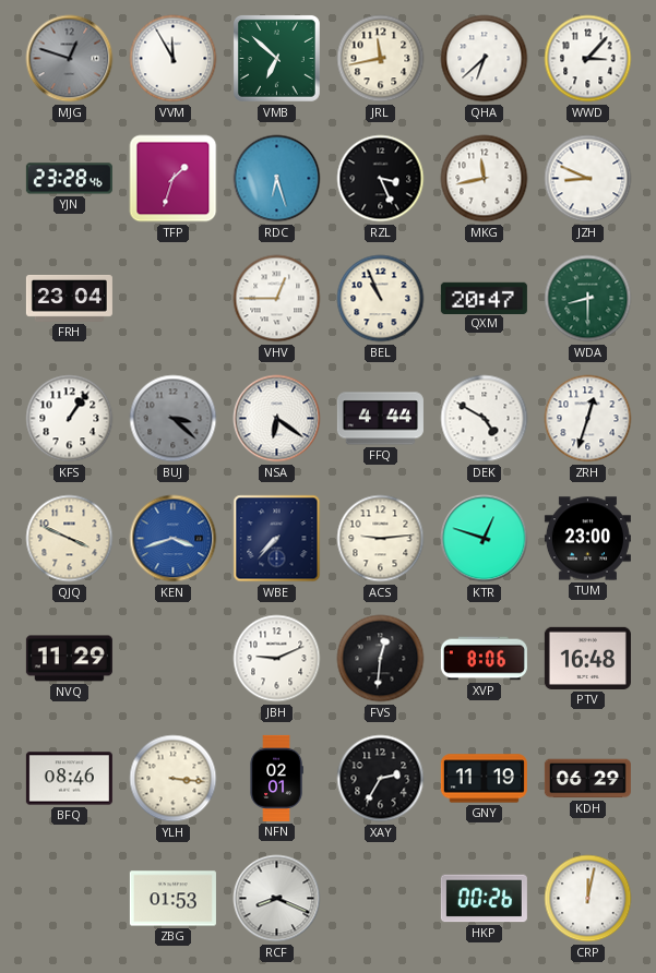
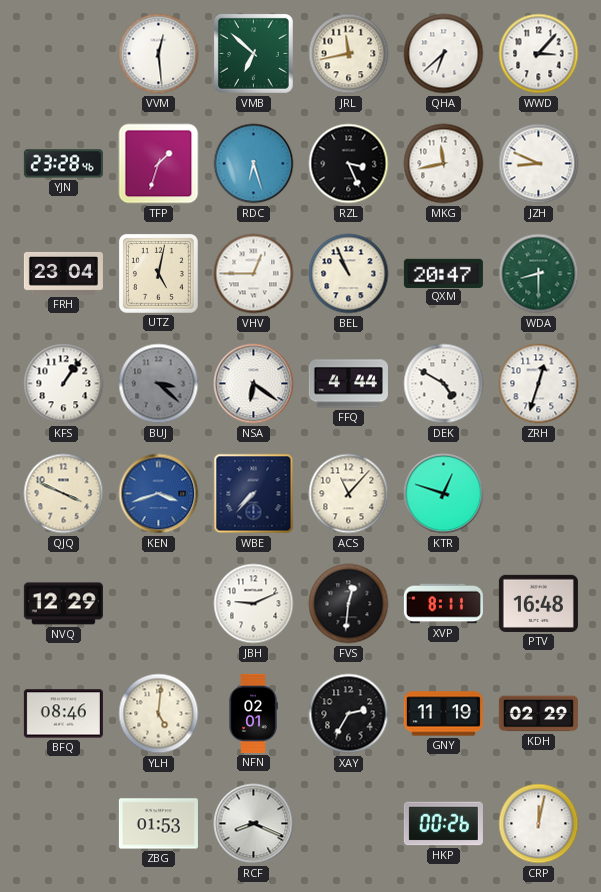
MJG: 12:48 -> none (70, 59)
VVM: 11:55 -> 12:29 (159, 54)
UTZ: none -> 5:02 (158, 273)
ACS: 9:14 -> 11:07 (349, 494)
TUM: 23:00 -> none (587, 539)
NVQ: 11:29 -> 12:29 (63, 604)
XVP: 8:06 -> 8:11 (443, 604)
YLH: 3:16 -> 5:01 (159, 714)
KDH: 06:29 -> 02:29 (538, 714)
